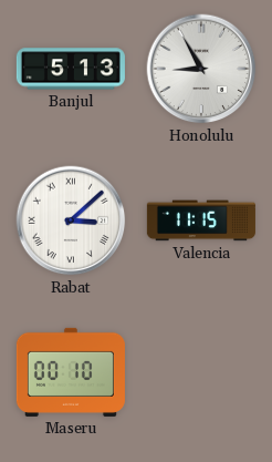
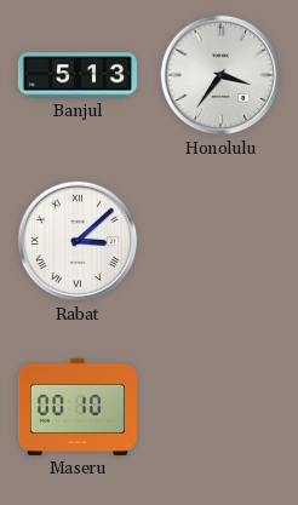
Honolulu: 8:55 -> 3:36 (220, 75)
Valencia: 11:15 -> none (201, 220)
